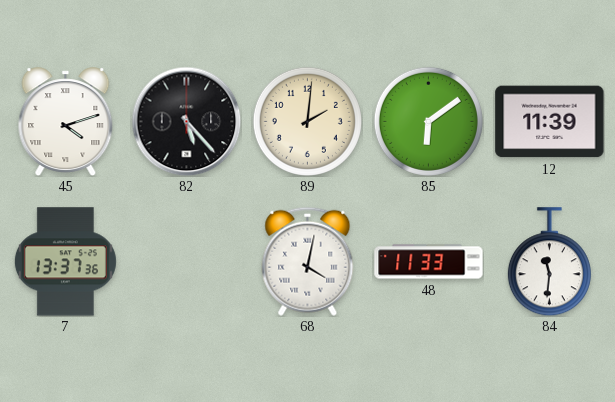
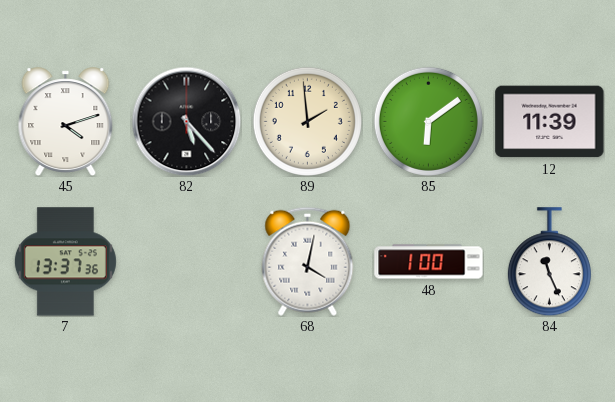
89: 2:01 -> 1:59 (307, 121)
48: 11:33 -> 1:00 (429, 262)
84: 11:31 -> 11:26 (549, 262)
